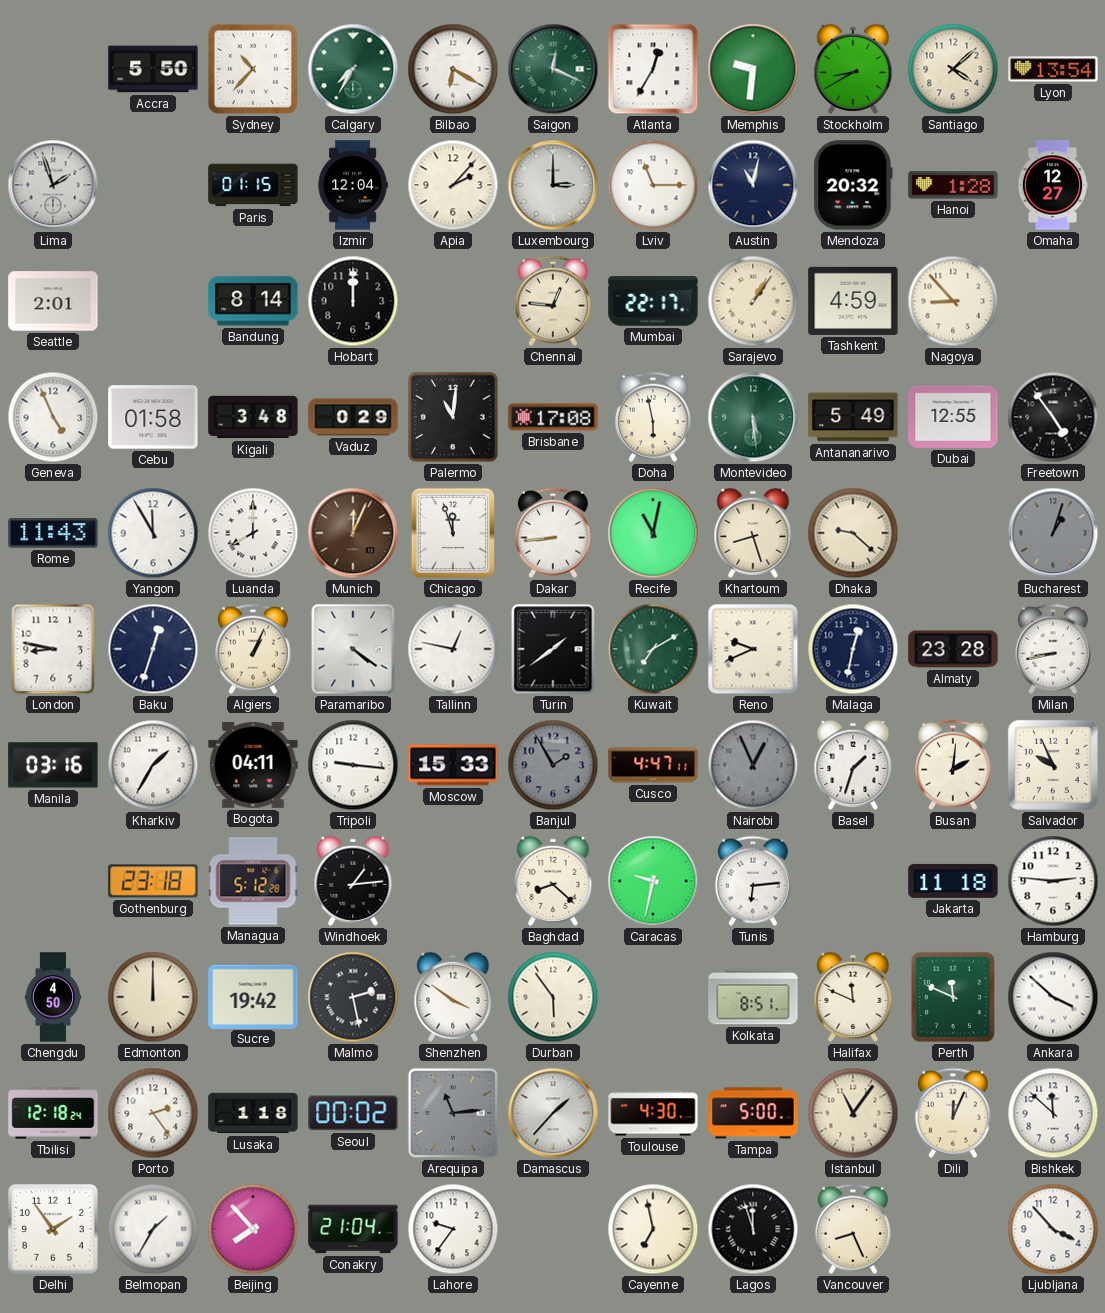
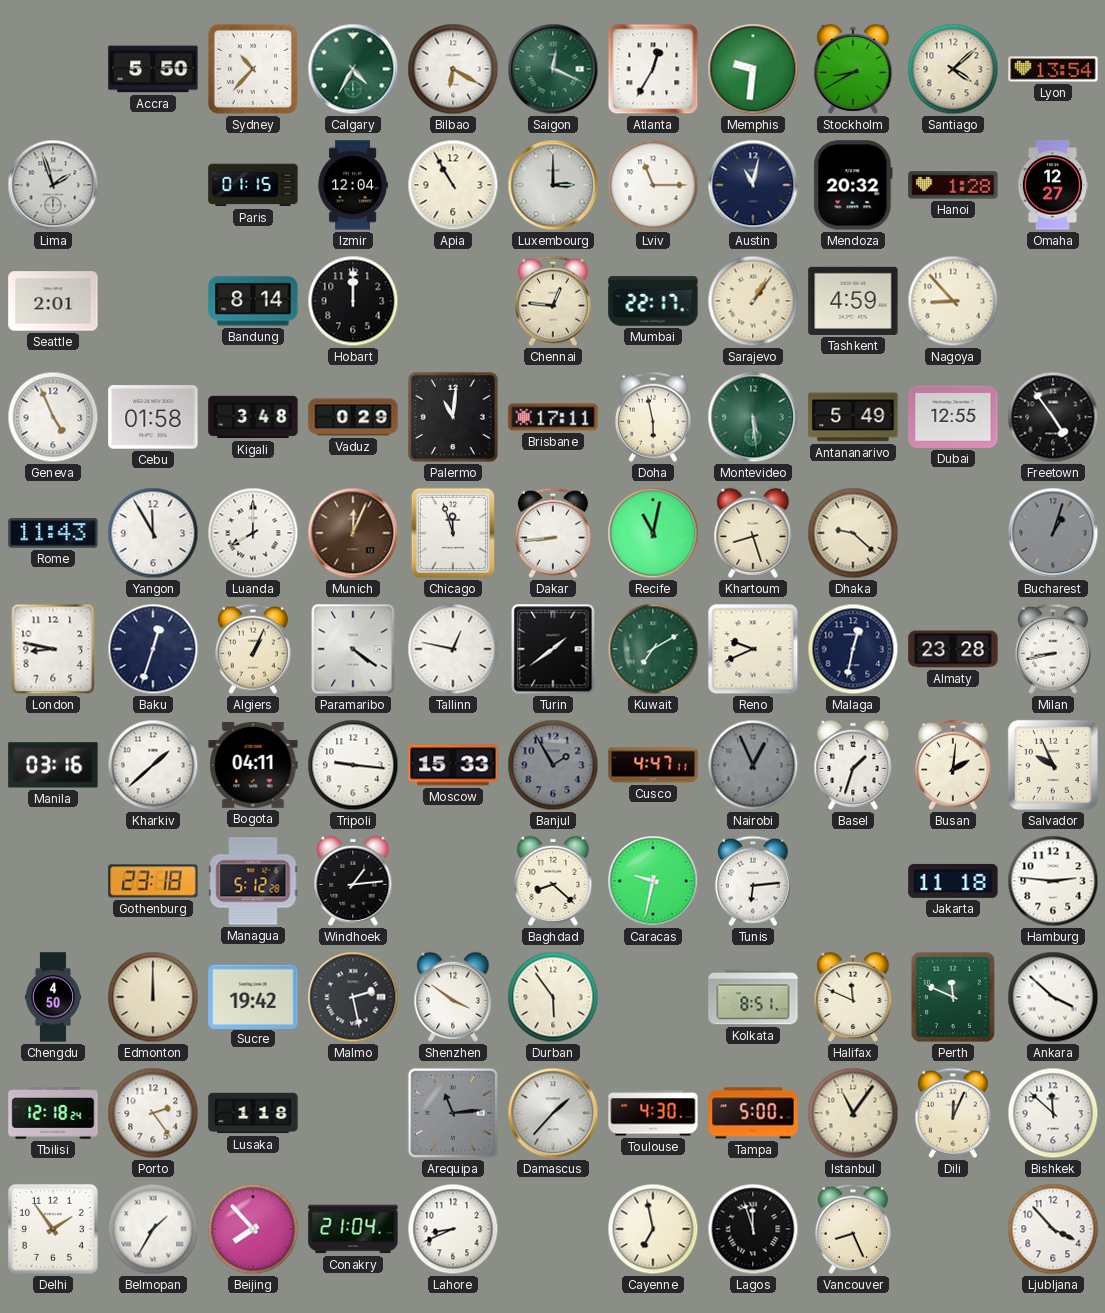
Calgary: 7:35 -> 4:35 (353, 69)
Apia: 2:07 -> 10:55 (453, 185)
Brisbane: 17:08 -> 17:11 (553, 417)
Kharkiv: 1:35 -> 1:38 (153, 765)
Seoul: 00:02 -> none (353, 1113)
Lahore: 9:36 -> 8:41 (453, 1229)
